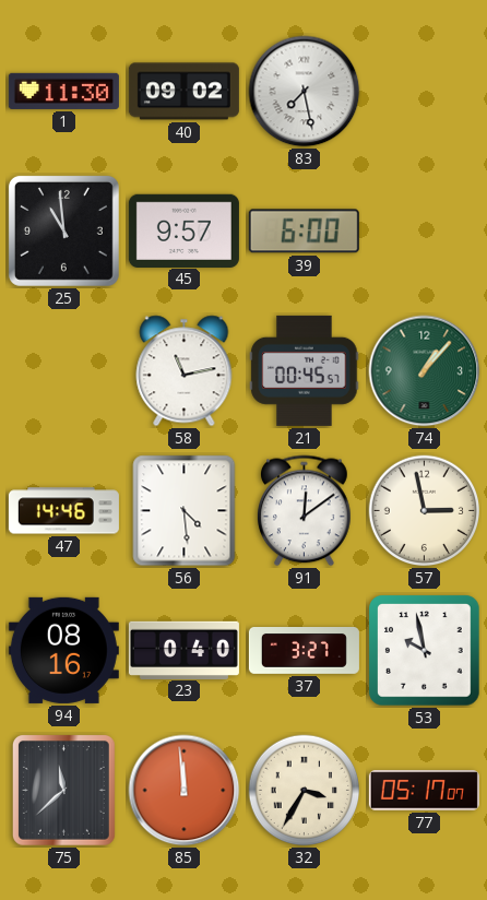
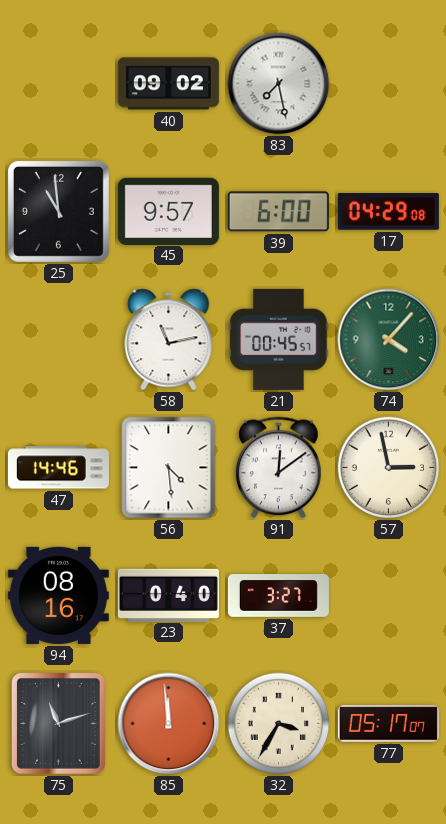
1: 11:30 -> none (63, 91)
17: none -> 04:29 (388, 212)
74: 1:07 -> 4:07 (389, 340)
53: 9:58 -> none (425, 651)
75: 11:38 -> 11:12 (58, 723)
